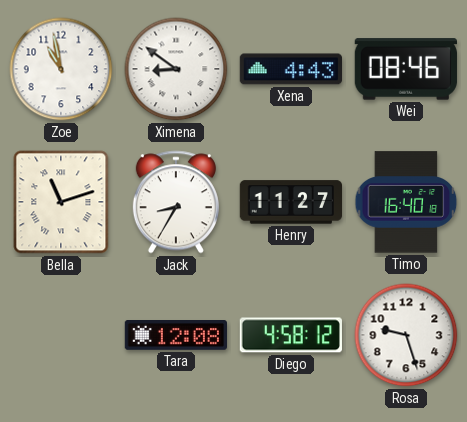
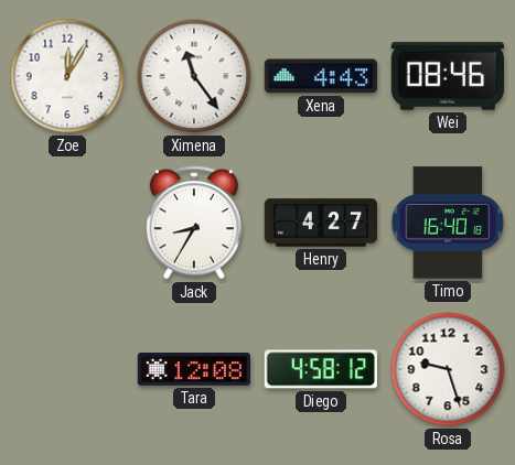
Zoe: 10:58 -> 12:05 (67, 76)
Ximena: 8:51 -> 11:24 (194, 76)
Bella: 11:12 -> none (61, 202)
Henry: 11:27 -> 4:27 (320, 223)
